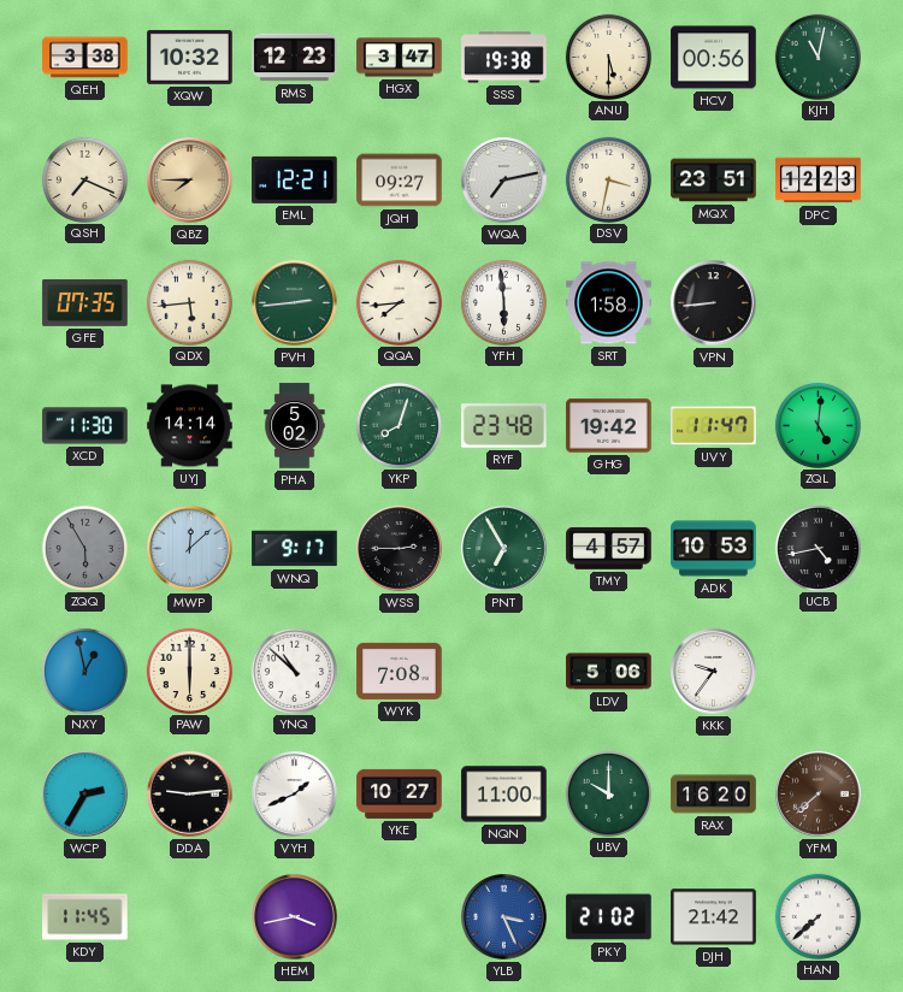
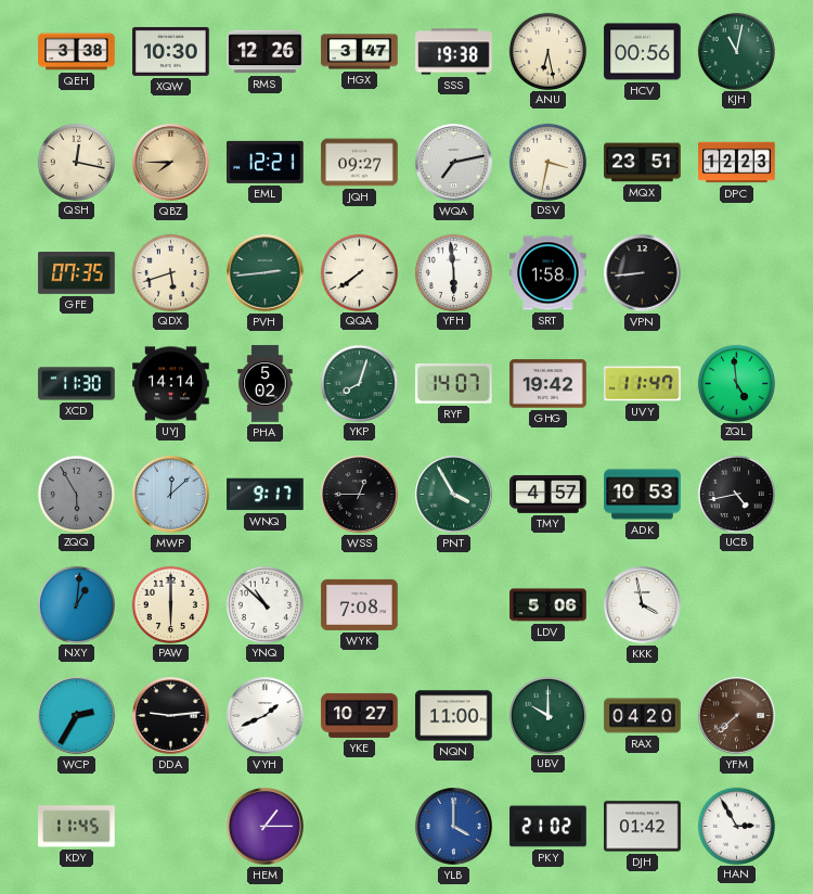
XQW: 10:32 -> 10:30 (171, 51)
RMS: 12:23 -> 12:26 (266, 52)
ANU: 5:30 -> 6:28 (547, 51)
QSH: 7:19 -> 12:17 (76, 162)
QDX: 5:44 -> 5:42 (170, 272)
QQA: 7:44 -> 7:39 (359, 272)
RYF: 23:48 -> 14:07 (454, 384)
ZQL: 5:01 -> 4:59 (736, 383)
WSS: 2:45 -> 12:45 (360, 495)
PNT: 6:55 -> 3:55 (454, 495)
NXY: 12:58 -> 1:01 (76, 604)
KKK: 9:36 -> 3:58 (643, 605)
RAX: 16:20 -> 04:20 (643, 716)
HEM: 3:43 -> 1:15 (266, 827)
YLB: 3:26 -> 4:00 (454, 827)
DJH: 21:42 -> 01:42 (643, 827)
HAN: 7:38 -> 2:55 (736, 826)
